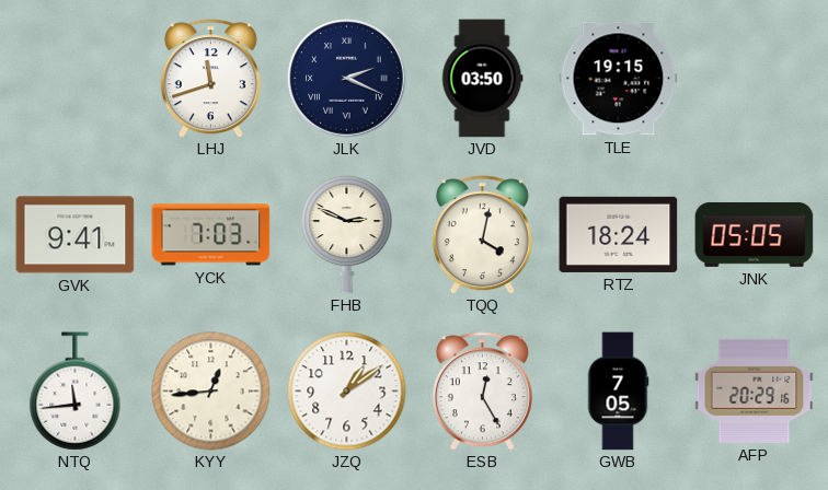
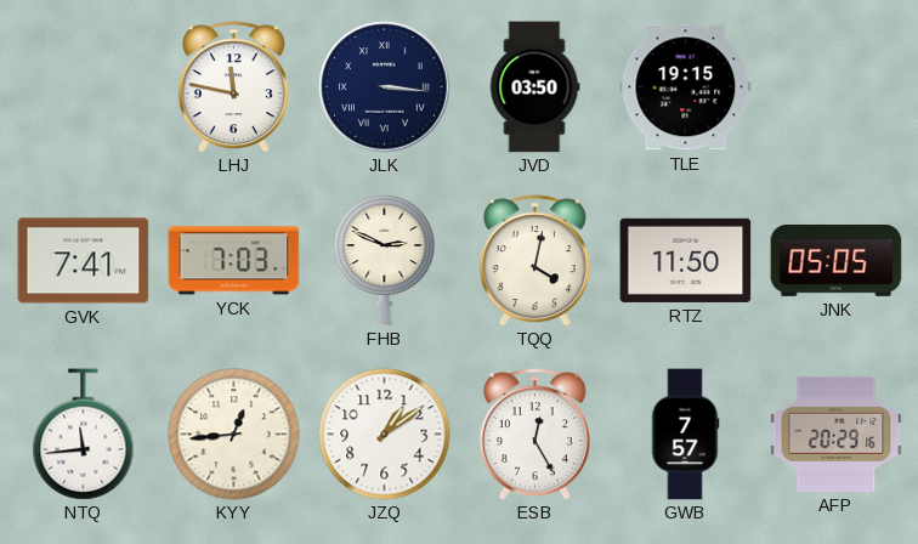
LHJ: 11:42 -> 11:47 (233, 87)
JLK: 2:19 -> 3:16 (385, 87)
GVK: 9:41 -> 7:41 (84, 261)
RTZ: 18:24 -> 11:50 (686, 260)
GWB: 7:05 -> 7:57 (685, 435)
